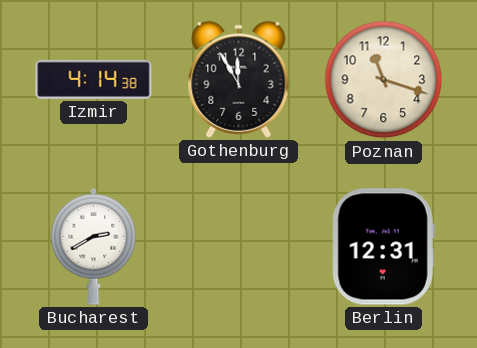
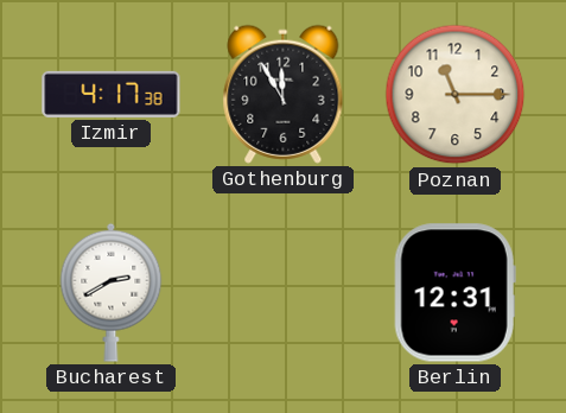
Izmir: 4:14 -> 4:17 (112, 94)
Poznan: 11:18 -> 11:15 (456, 95)
